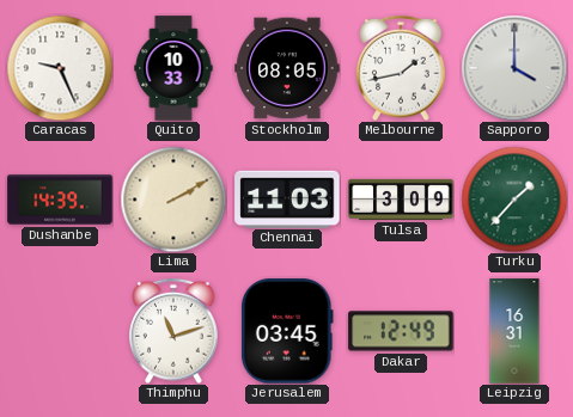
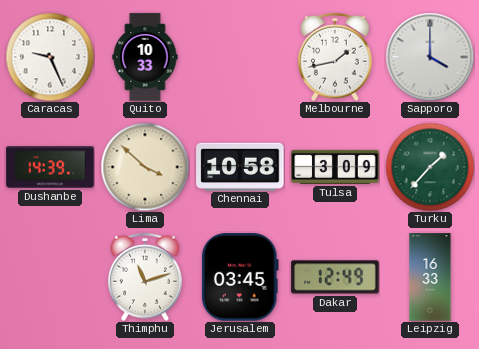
Stockholm: 08:05 -> none (287, 68)
Lima: 2:10 -> 3:52 (145, 167)
Chennai: 11:03 -> 10:58 (240, 166)
Leipzig: 16:31 -> 16:33 (430, 277)
